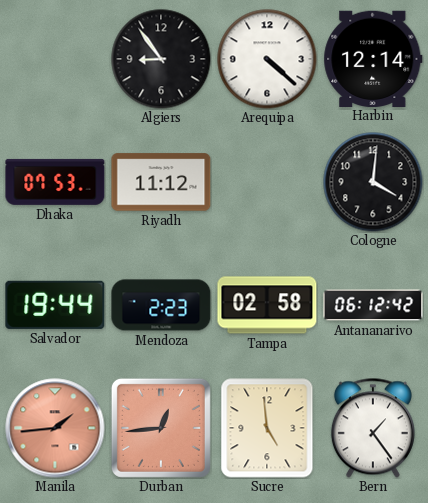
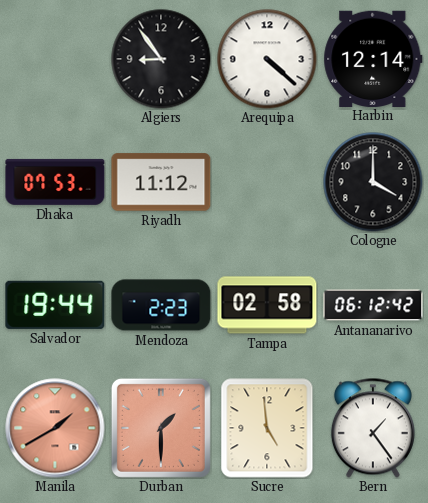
Cologne: 4:01 -> 4:00 (373, 182)
Manila: 1:44 -> 1:40 (55, 428)
Durban: 12:44 -> 1:30 (161, 428)
